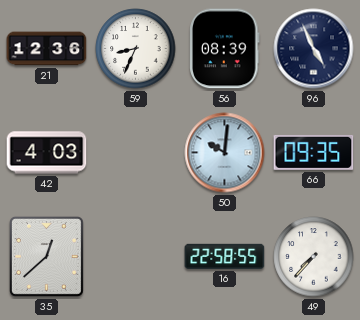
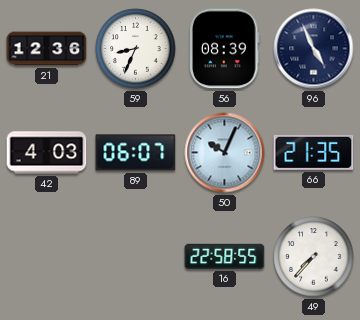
89: none -> 06:07 (136, 153)
50: 10:01 -> 10:04 (225, 153)
66: 09:35 -> 21:35 (314, 152)
35: 12:38 -> none (46, 256)
